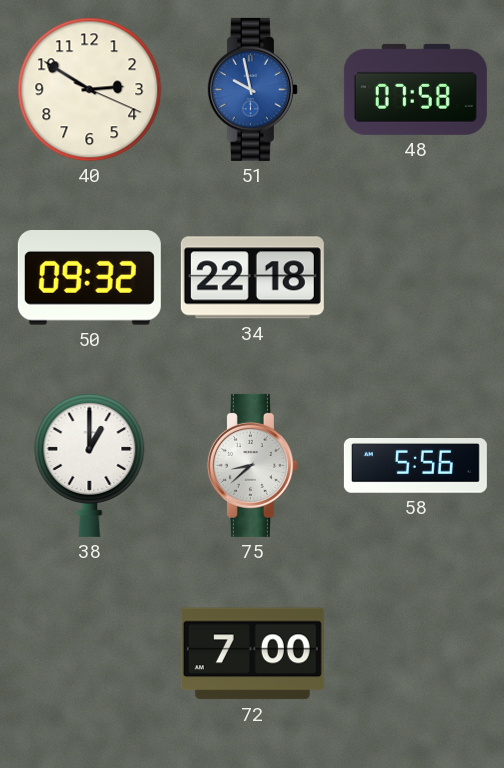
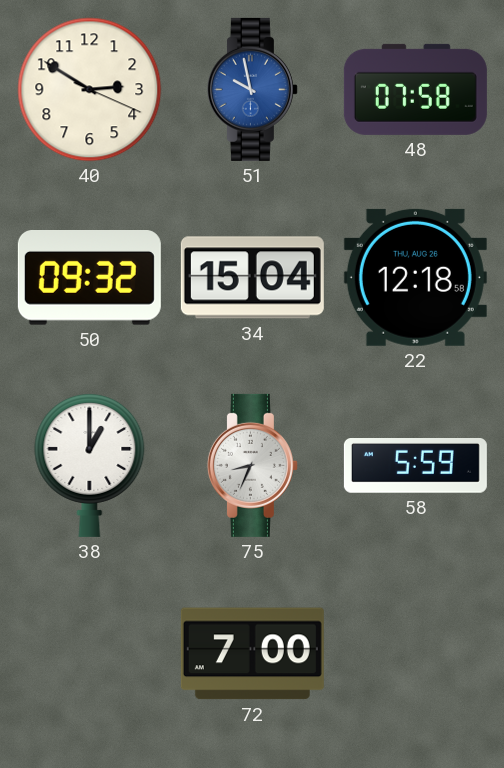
34: 22:18 -> 15:04 (252, 278)
22: none -> 12:18 (415, 277)
75: 8:38 -> 8:34 (252, 465)
58: 5:56 -> 5:59 (415, 466)
